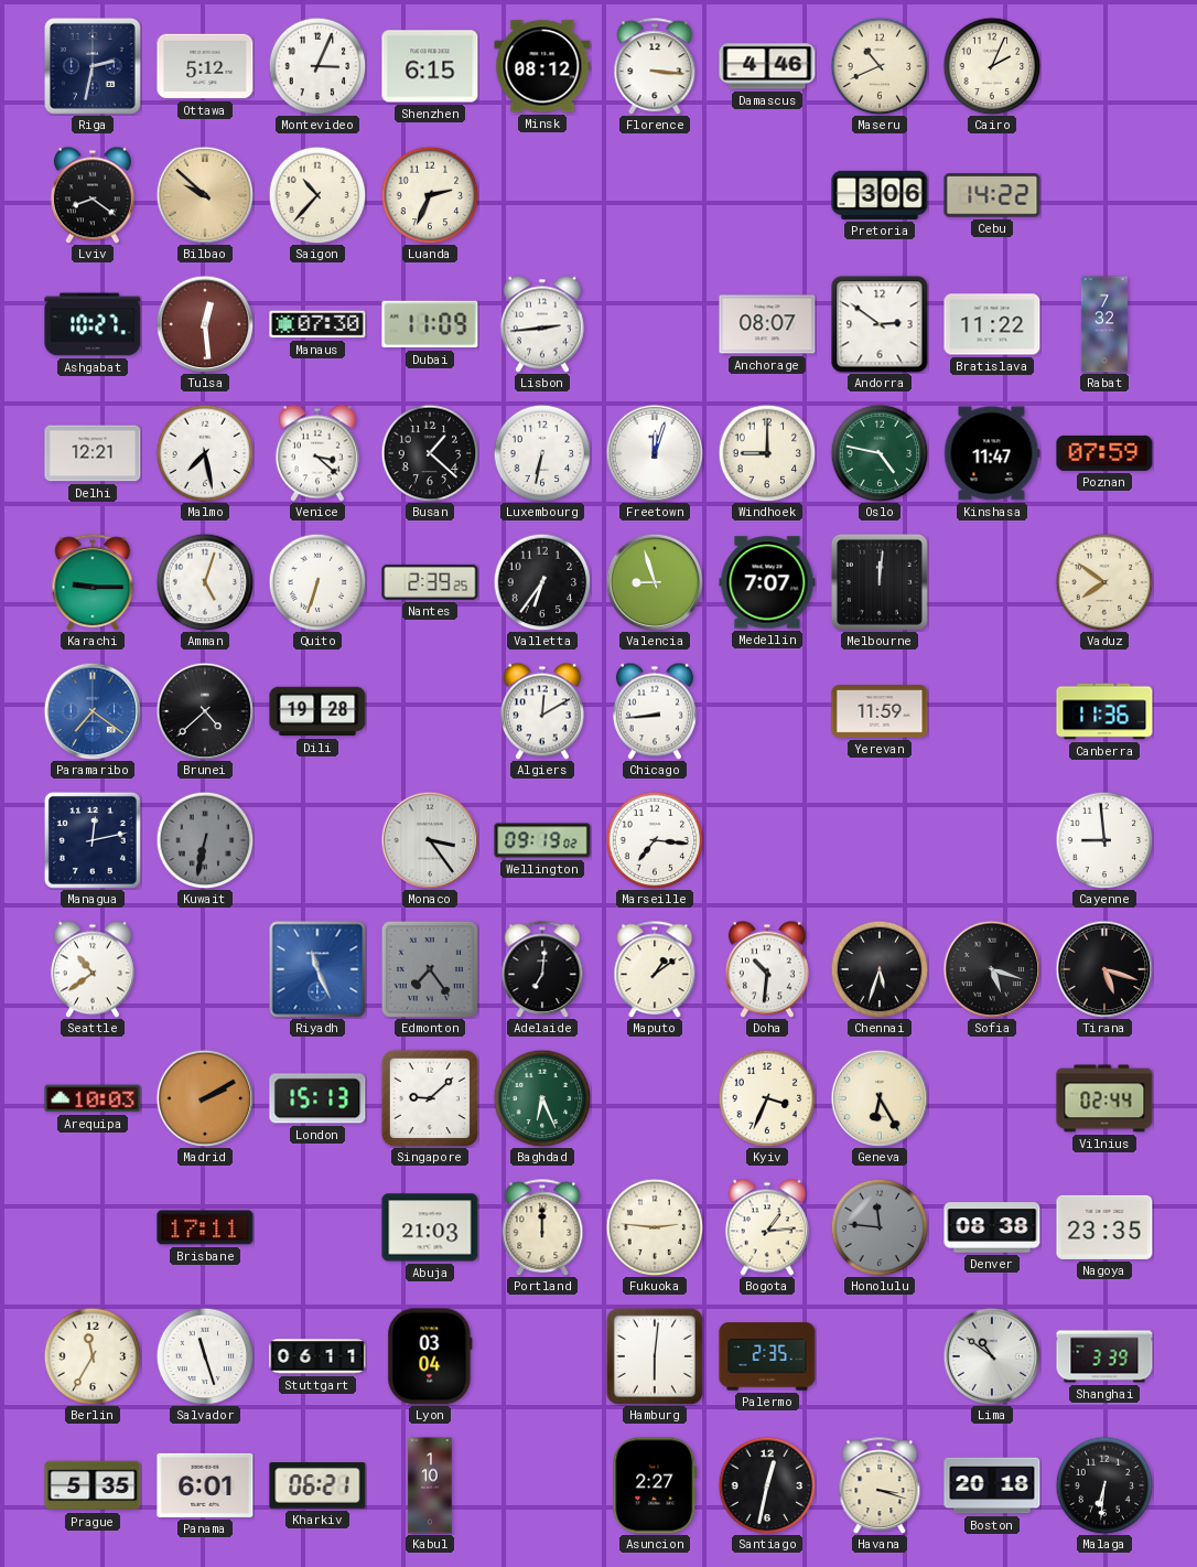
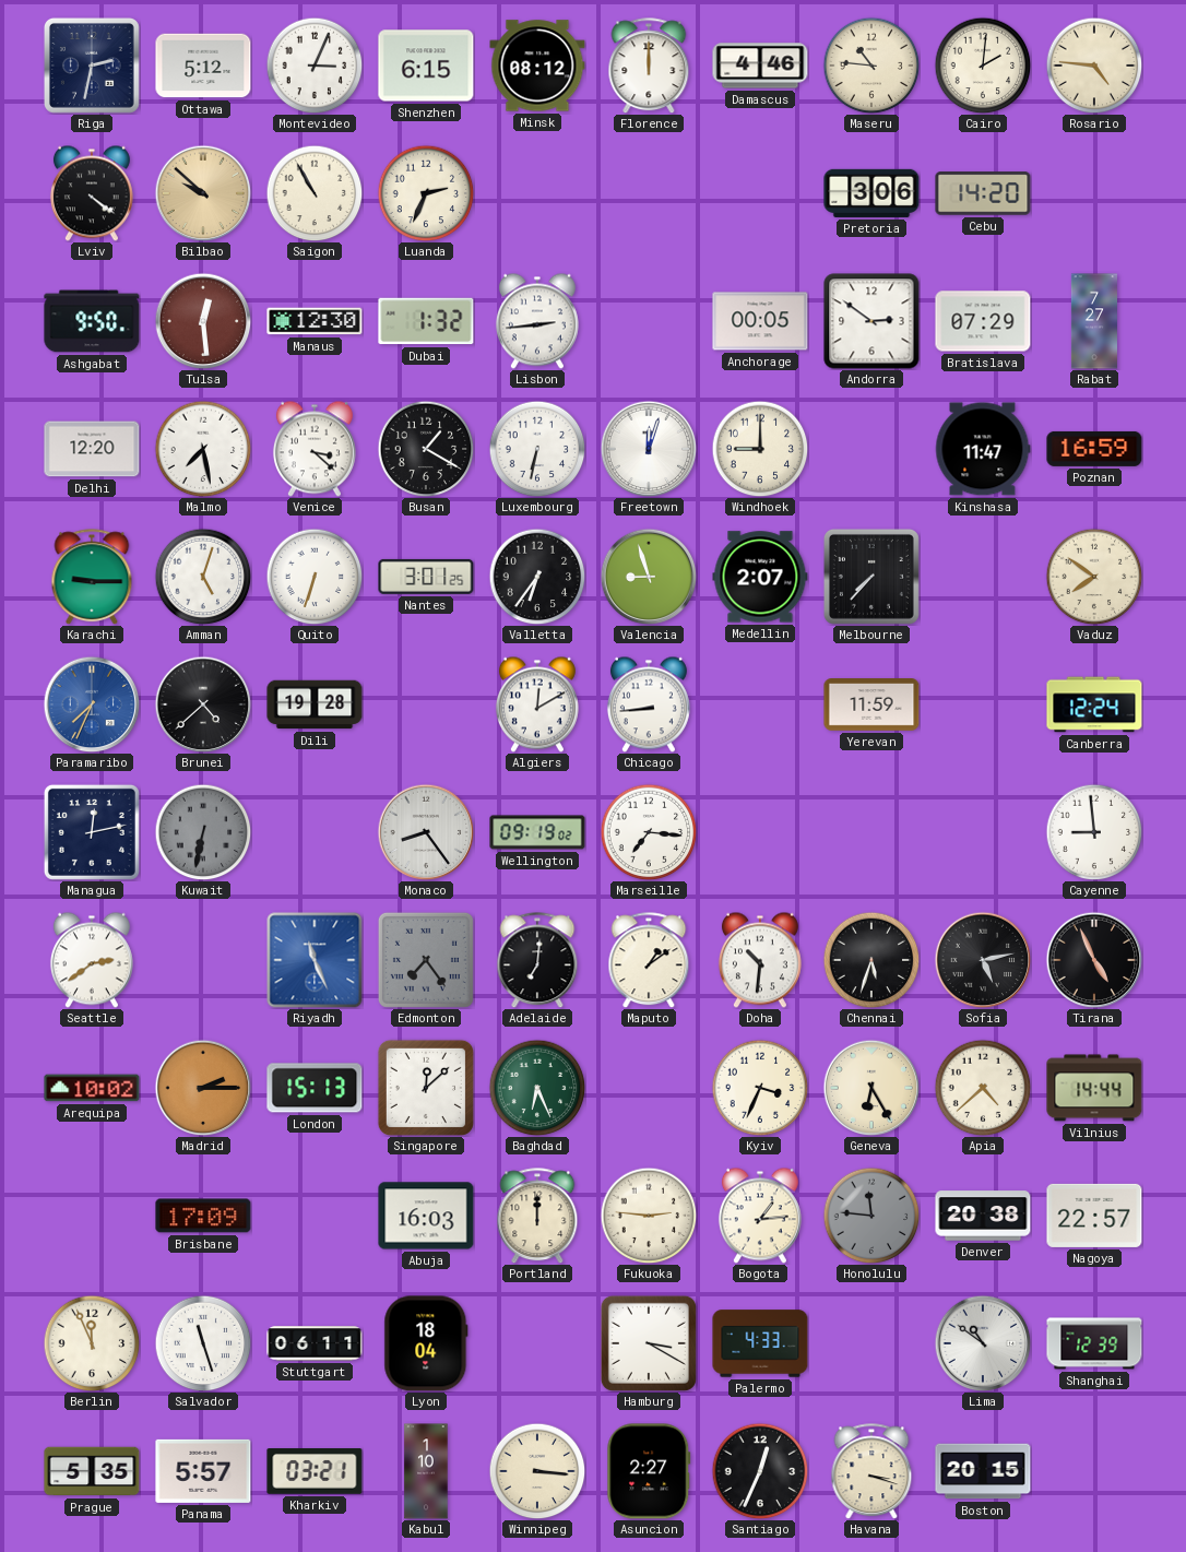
Florence: 3:16 -> 12:00 (649, 66)
Maseru: 10:41 -> 10:46 (871, 66)
Cairo: 2:04 -> 2:01 (983, 66)
Rosario: none -> 4:46 (1094, 66)
Lviv: 8:21 -> 4:21 (92, 193)
Saigon: 10:37 -> 10:55 (315, 193)
Cebu: 14:22 -> 14:20 (983, 193)
Ashgabat: 10:27 -> 9:50 (92, 321)
Manaus: 07:30 -> 12:30 (315, 321)
Dubai: 11:09 -> 1:32 (426, 321)
Anchorage: 08:07 -> 00:05 (760, 321)
Bratislava: 11:22 -> 07:29 (983, 321)
Rabat: 7:32 -> 7:27 (1094, 321)
Delhi: 12:21 -> 12:20 (92, 449)
Busan: 1:22 -> 1:20 (426, 449)
Oslo: 4:47 -> none (880, 453)
Poznan: 07:59 -> 16:59 (1094, 449)
Nantes: 2:39 -> 3:01 (426, 577)
Medellin: 7:07 -> 2:07 (760, 577)
Melbourne: 12:01 -> 7:37 (871, 577)
Paramaribo: 7:21 -> 7:34 (92, 704)
Canberra: 11:36 -> 12:24 (1094, 704)
Monaco: 3:24 -> 8:24 (426, 832)
Seattle: 10:39 -> 2:39 (92, 960)
Sofia: 5:18 -> 5:13 (983, 960)
Tirana: 5:18 -> 4:56 (1094, 960)
Arequipa: 10:03 -> 10:02 (92, 1088)
Madrid: 2:10 -> 2:15 (203, 1088)
Singapore: 9:08 -> 12:08 (426, 1088)
Apia: none -> 4:38 (983, 1088)
Vilnius: 02:44 -> 14:44 (1094, 1088)
Brisbane: 17:11 -> 17:09 (203, 1216)
Abuja: 21:03 -> 16:03 (426, 1216)
Denver: 08:38 -> 20:38 (983, 1216)
Nagoya: 23:35 -> 22:57 (1094, 1216)
Berlin: 11:35 -> 11:56 (92, 1343)
Lyon: 03:04 -> 18:04 (426, 1343)
Hamburg: 6:01 -> 3:20 (649, 1343)
Palermo: 2:35 -> 4:33 (760, 1343)
Shanghai: 3:39 -> 12:39 (1094, 1343)
Panama: 6:01 -> 5:57 (203, 1471)
Kharkiv: 06:21 -> 03:21 (315, 1472)
Winnipeg: none -> 3:16 (537, 1471)
Santiago: 12:32 -> 12:34 (760, 1471)
Boston: 20:18 -> 20:15 (983, 1471)
Malaga: 6:31 -> none (1104, 1485)
